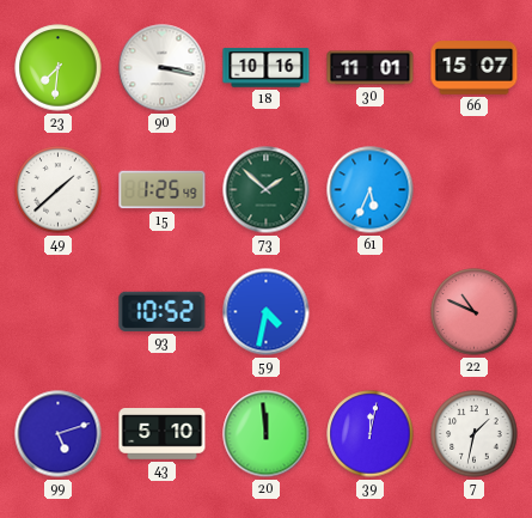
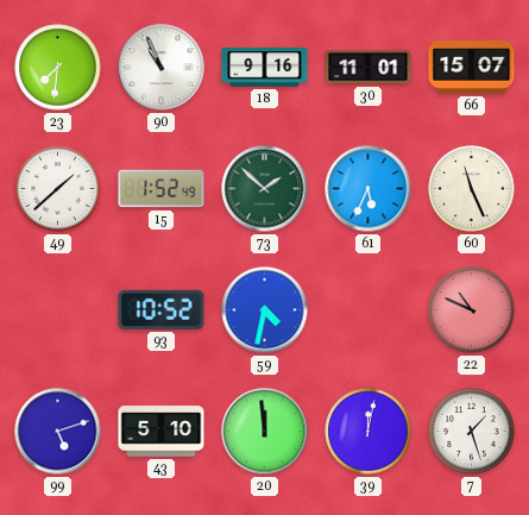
90: 3:17 -> 10:56 (162, 68)
18: 10:16 -> 9:16 (265, 68)
15: 1:25 -> 1:52 (162, 189)
60: none -> 11:26 (472, 189)
7: 1:32 -> 1:27 (472, 432)
